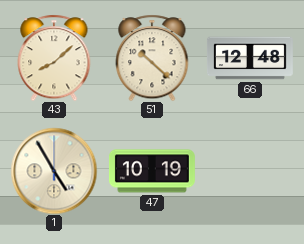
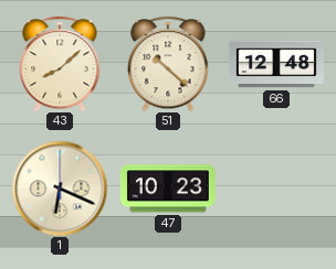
1: 4:55 -> 6:19 (60, 189)
47: 10:19 -> 10:23 (168, 189)
